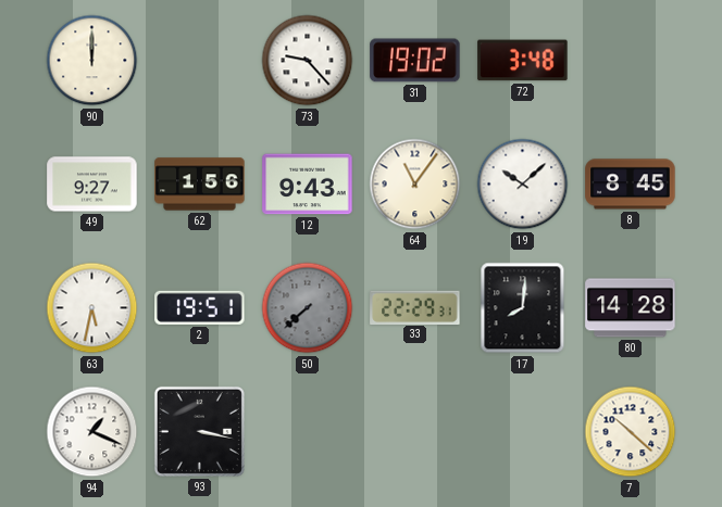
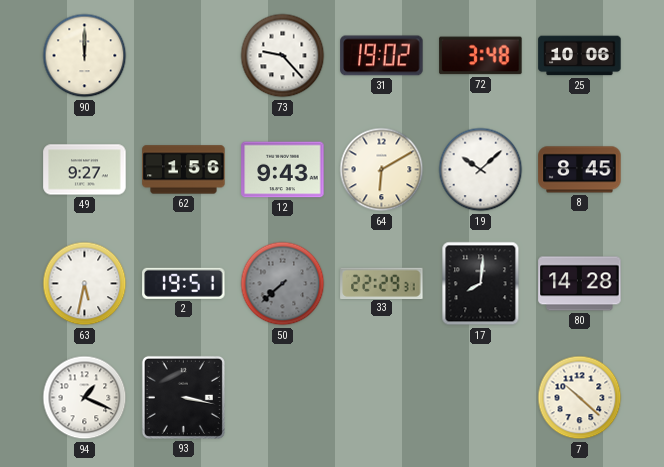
25: none -> 10:06 (580, 56)
64: 11:06 -> 6:10 (382, 170)
